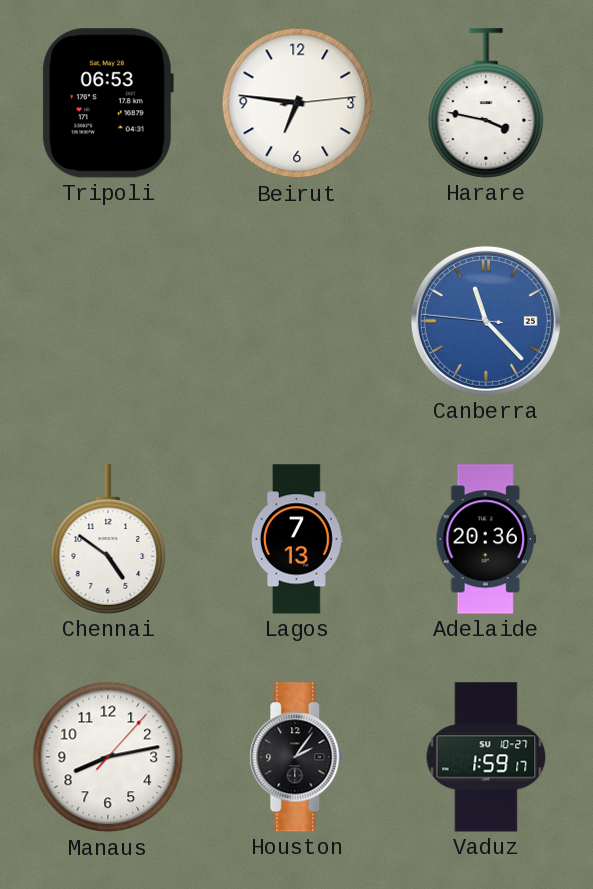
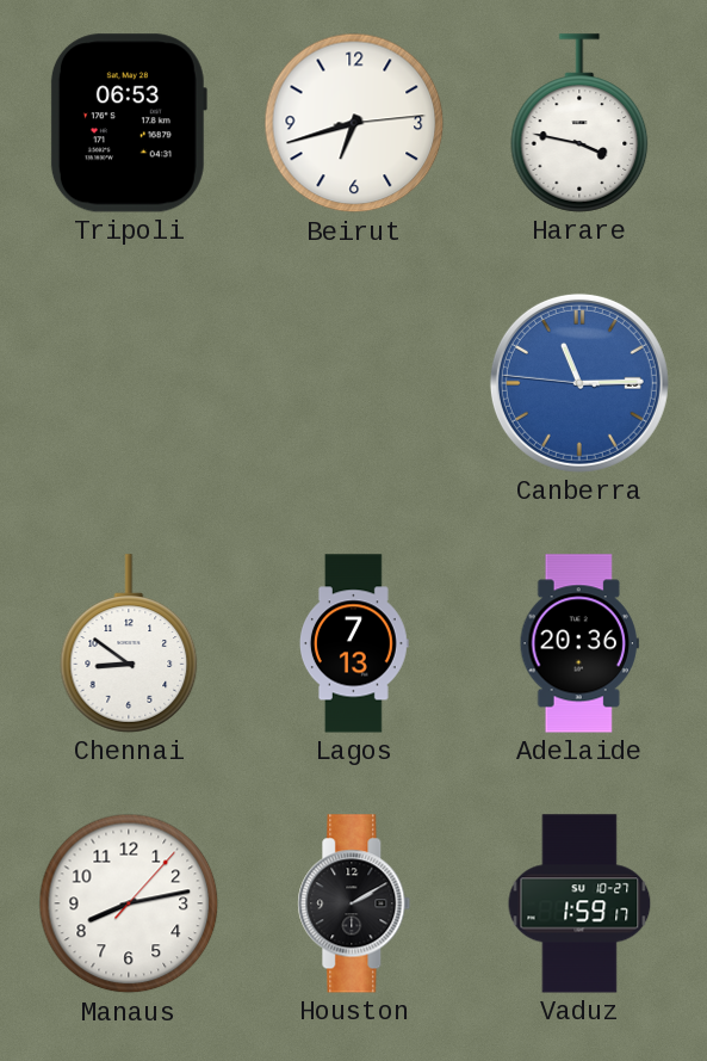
Beirut: 6:46 -> 6:42 (354, 123)
Canberra: 11:22 -> 11:14 (579, 383)
Chennai: 4:51 -> 8:51 (129, 643)
Houston: 2:06 -> 2:10 (354, 903)
